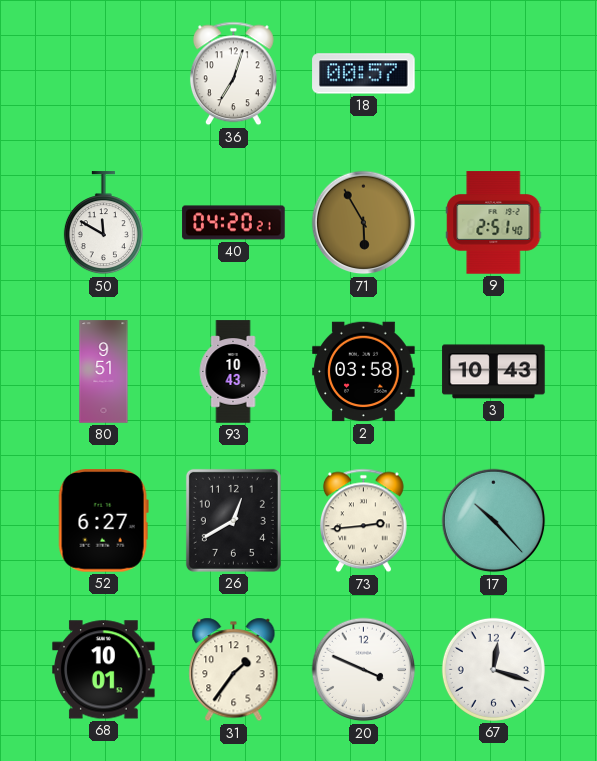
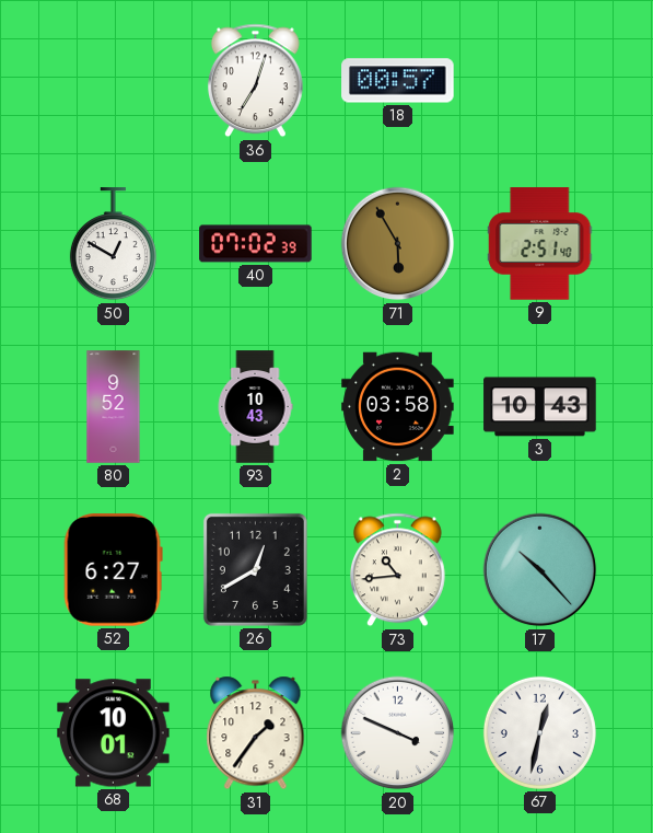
50: 11:50 -> 12:50 (113, 244)
40: 04:20 -> 07:02 (256, 244)
80: 9:51 -> 9:52 (114, 407)
73: 2:44 -> 10:44 (397, 570)
67: 12:18 -> 12:32 (539, 732)
